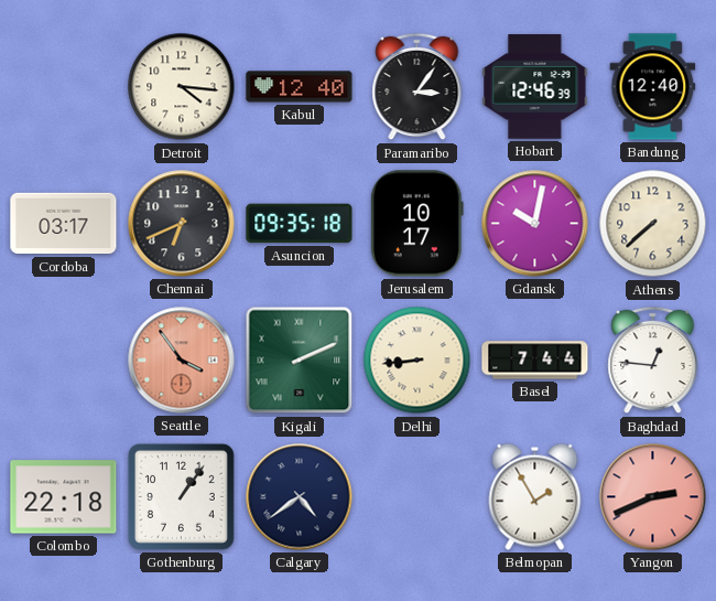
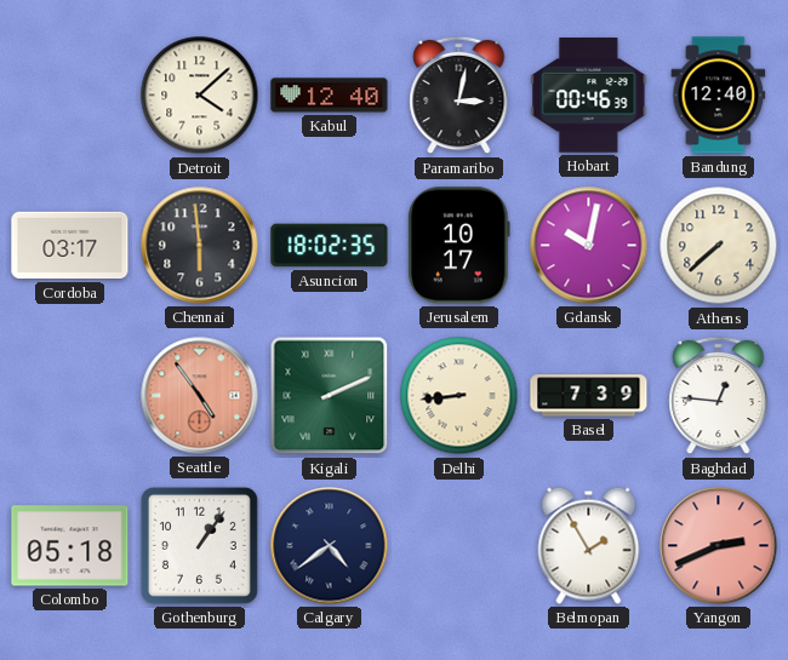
Detroit: 4:16 -> 4:08 (200, 96)
Paramaribo: 3:06 -> 3:02 (459, 96)
Hobart: 12:46 -> 00:46 (589, 96)
Chennai: 6:41 -> 5:59 (200, 246)
Asuncion: 09:35 -> 18:02 (330, 246)
Seattle: 3:54 -> 4:54 (200, 396)
Basel: 7:44 -> 7:39 (589, 396)
Colombo: 22:18 -> 05:18 (70, 546)
